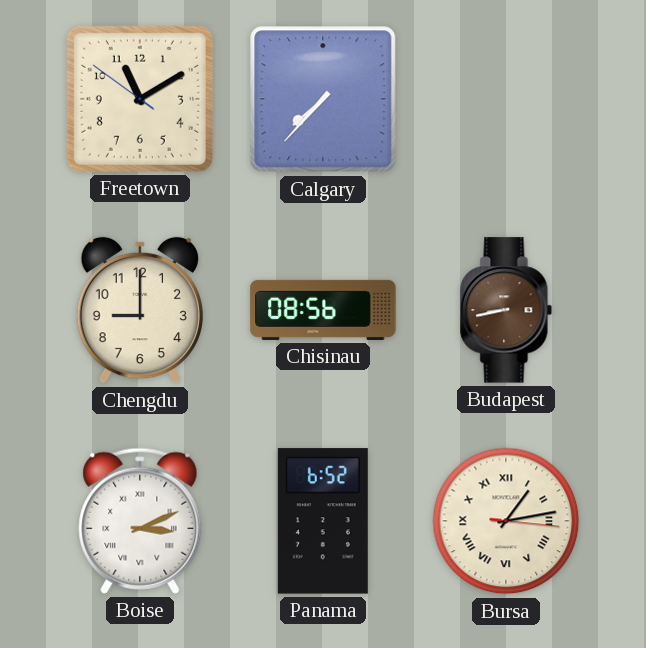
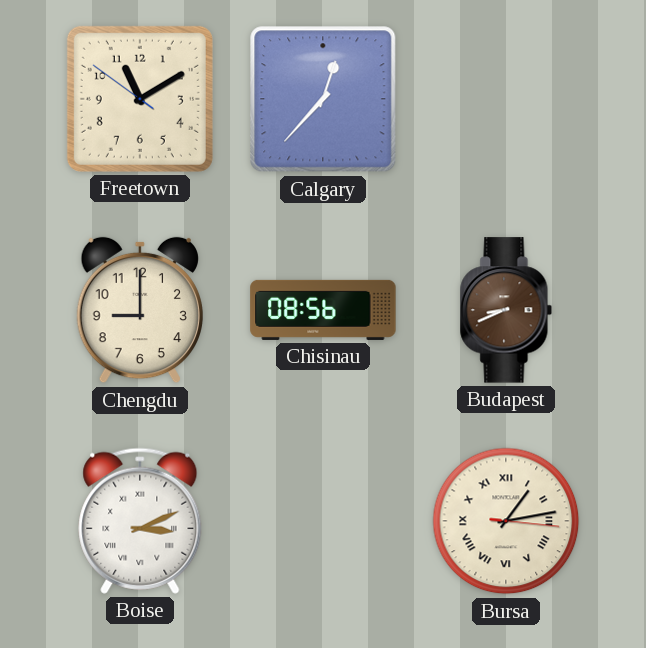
Calgary: 7:37 -> 12:37 (323, 99)
Budapest: 8:43 -> 8:41 (506, 310)
Panama: 6:52 -> none (323, 521)
